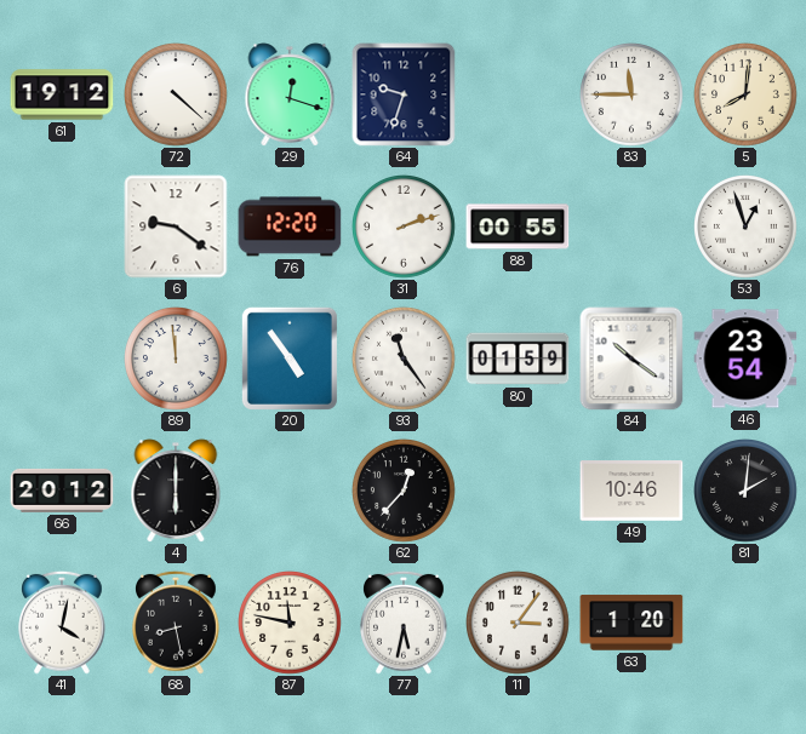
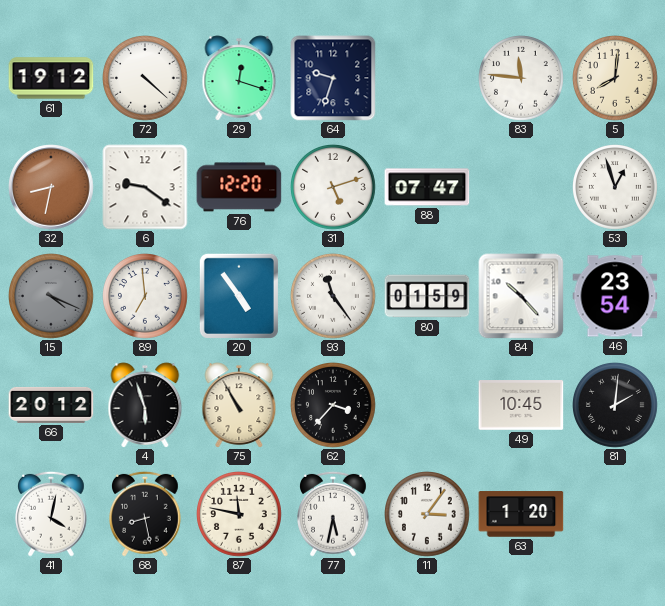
83: 11:45 -> 11:46 (522, 79)
32: none -> 8:32 (51, 187)
31: 2:12 -> 5:12 (334, 188)
88: 00:55 -> 07:47 (427, 187)
15: none -> 4:19 (52, 297)
89: 11:59 -> 6:59 (146, 297)
84: 10:21 -> 10:23 (521, 296)
4: 6:00 -> 5:57 (145, 405)
75: none -> 10:55 (239, 405)
62: 12:37 -> 3:37 (334, 406)
49: 10:46 -> 10:45 (521, 405)
